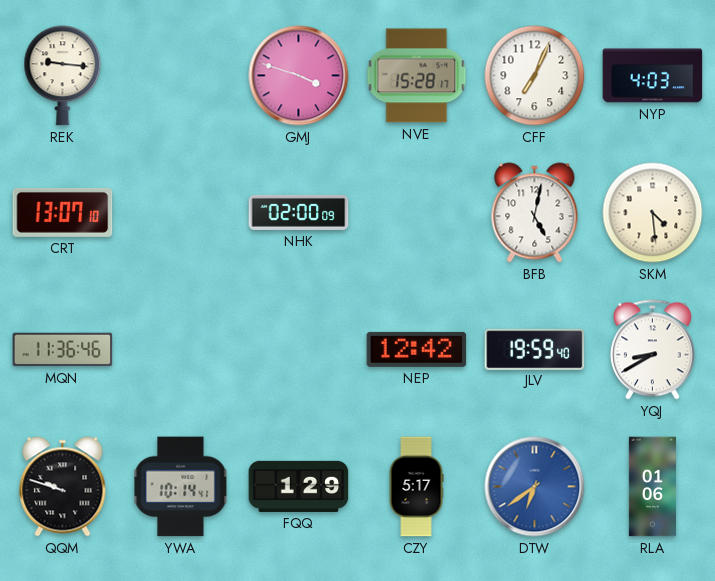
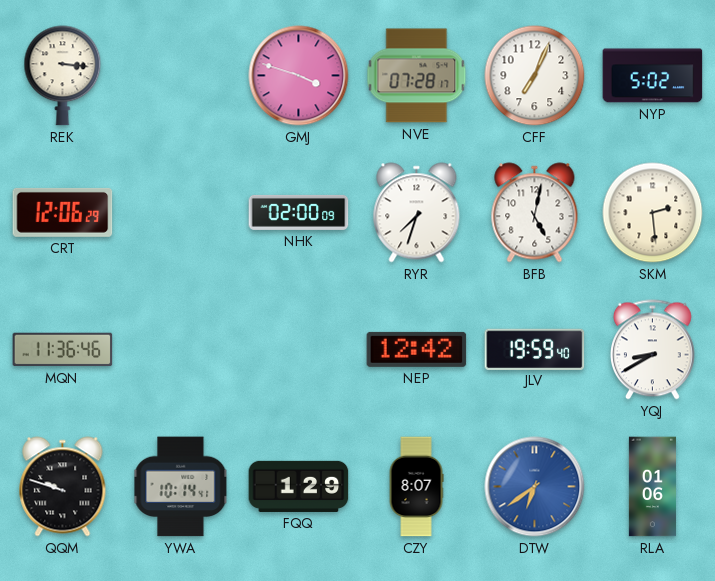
REK: 9:16 -> 3:16 (63, 76)
NVE: 15:28 -> 07:28 (417, 76)
NYP: 4:03 -> 5:02 (653, 76)
CRT: 13:07 -> 12:06 (63, 212)
RYR: none -> 7:33 (417, 213)
SKM: 4:29 -> 2:29 (653, 213)
CZY: 5:17 -> 8:07 (416, 487)
